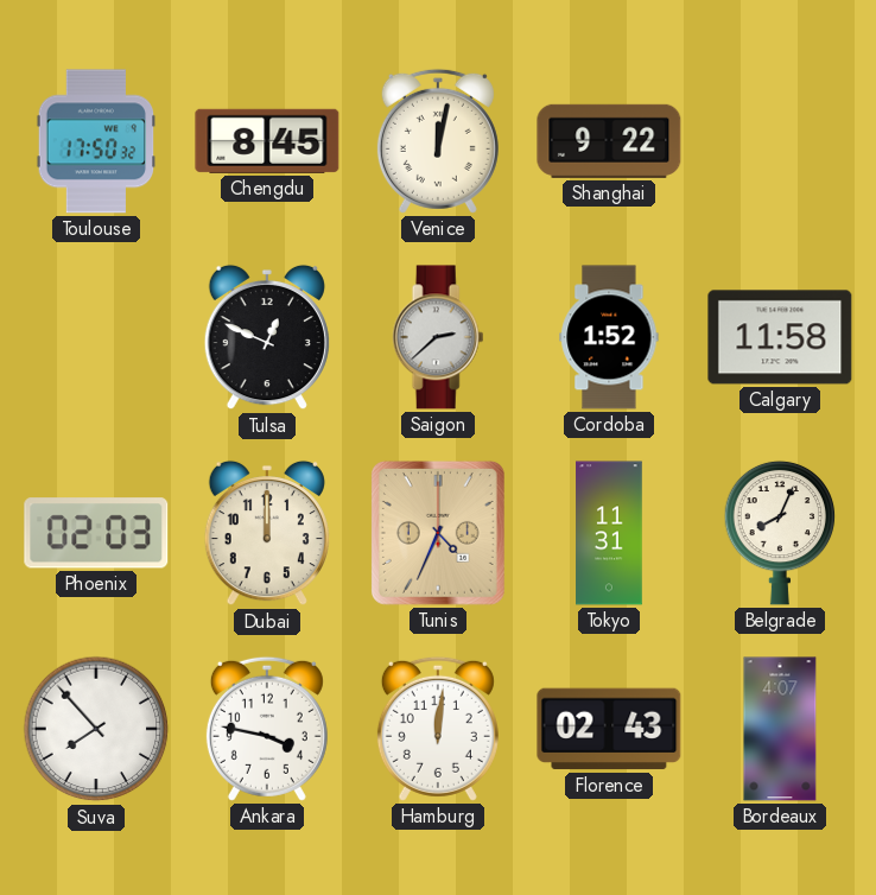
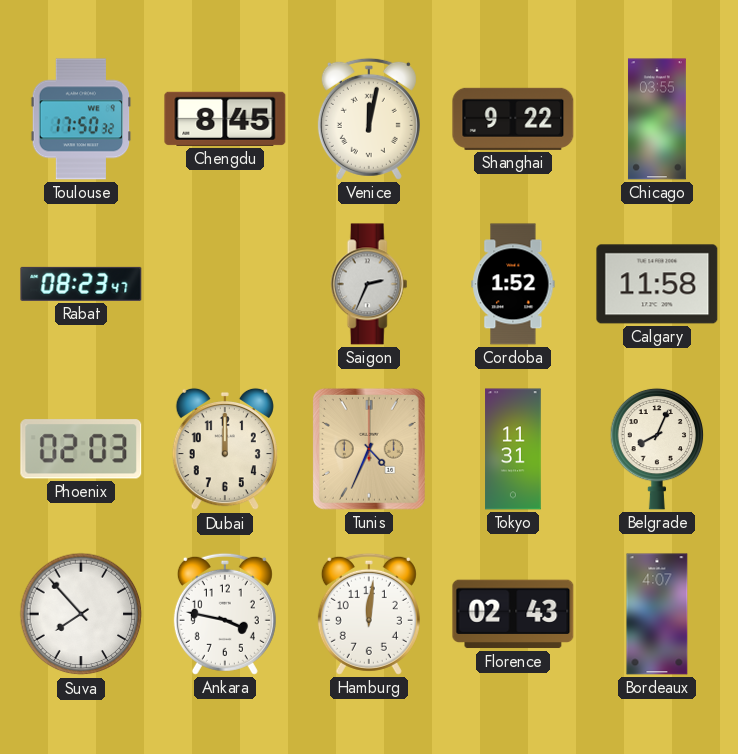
Chicago: none -> 03:55 (657, 119)
Rabat: none -> 08:23 (81, 284)
Tulsa: 12:49 -> none (267, 337)
Saigon: 2:38 -> 2:34 (369, 284)
